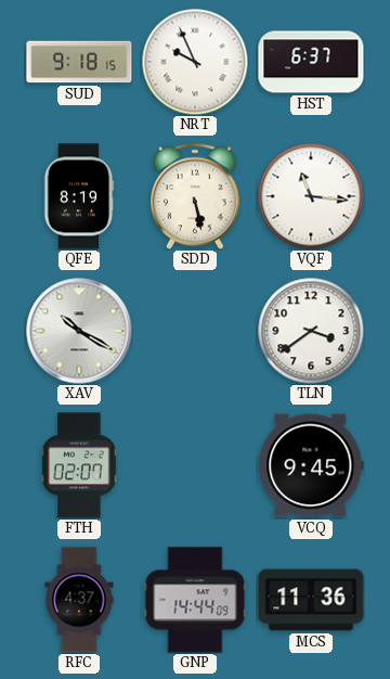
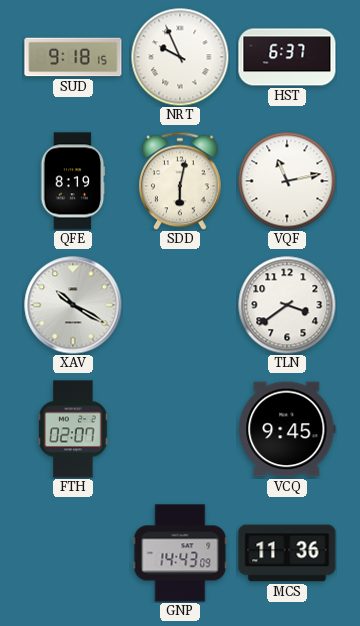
SDD: 5:28 -> 6:02 (181, 181)
VQF: 11:16 -> 11:13 (287, 181)
RFC: 4:37 -> none (79, 600)
GNP: 14:44 -> 14:43 (180, 553)
